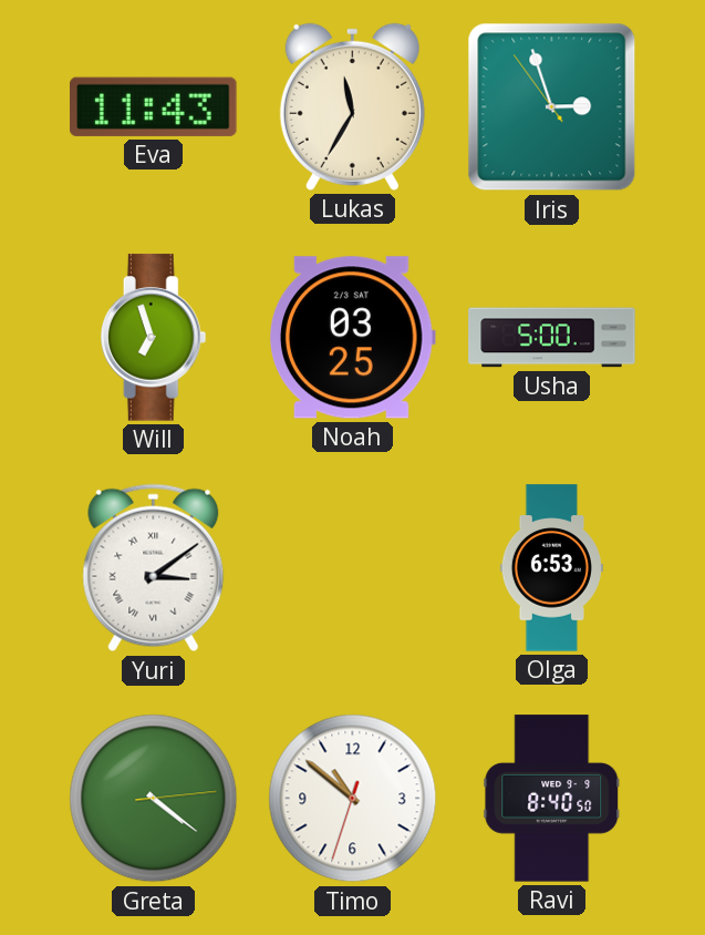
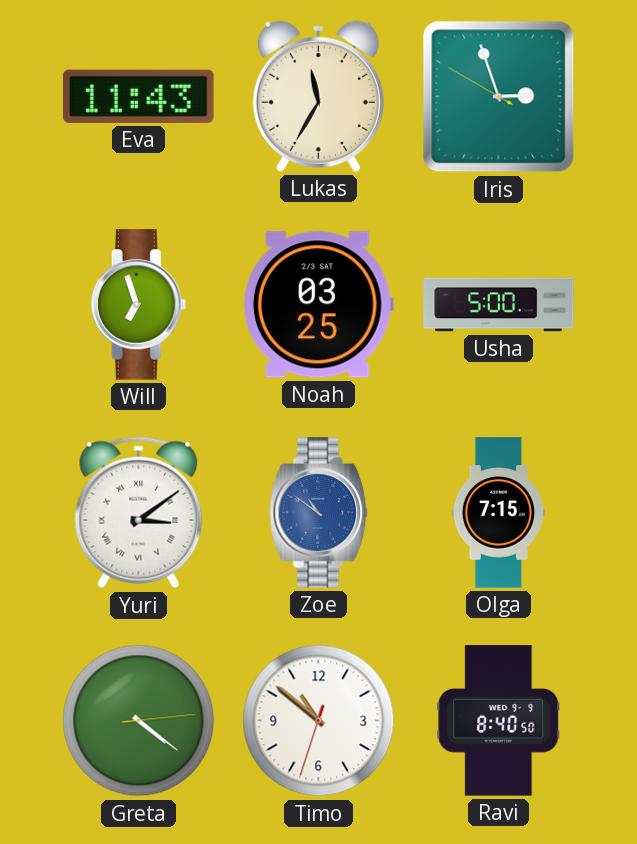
Iris: 2:56:54 -> 2:56:50 (499, 97)
Zoe: none -> 10:51 (319, 513)
Olga: 6:53 -> 7:15 (498, 513)
